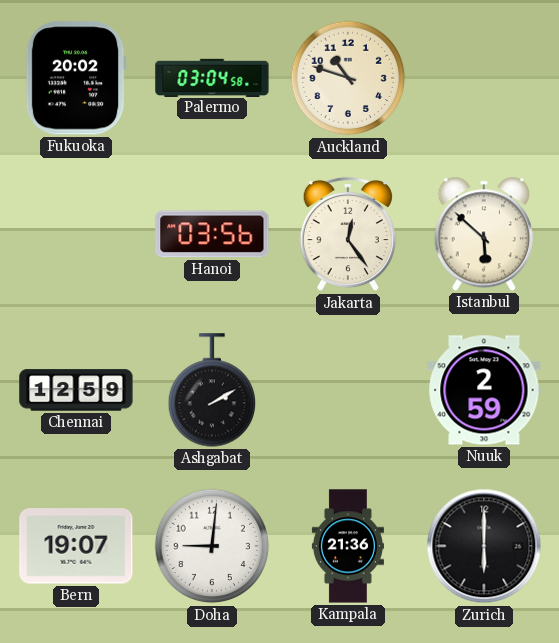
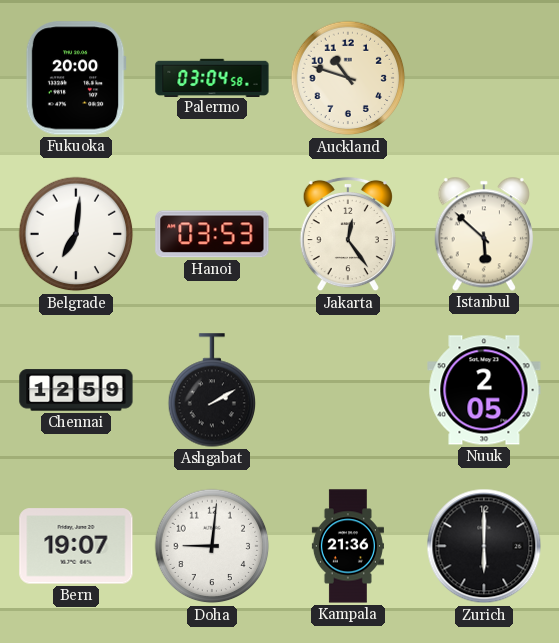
Fukuoka: 20:02 -> 20:00 (76, 78)
Belgrade: none -> 7:01 (76, 234)
Hanoi: 03:56 -> 03:53 (212, 234)
Nuuk: 2:59 -> 2:05 (484, 390)
